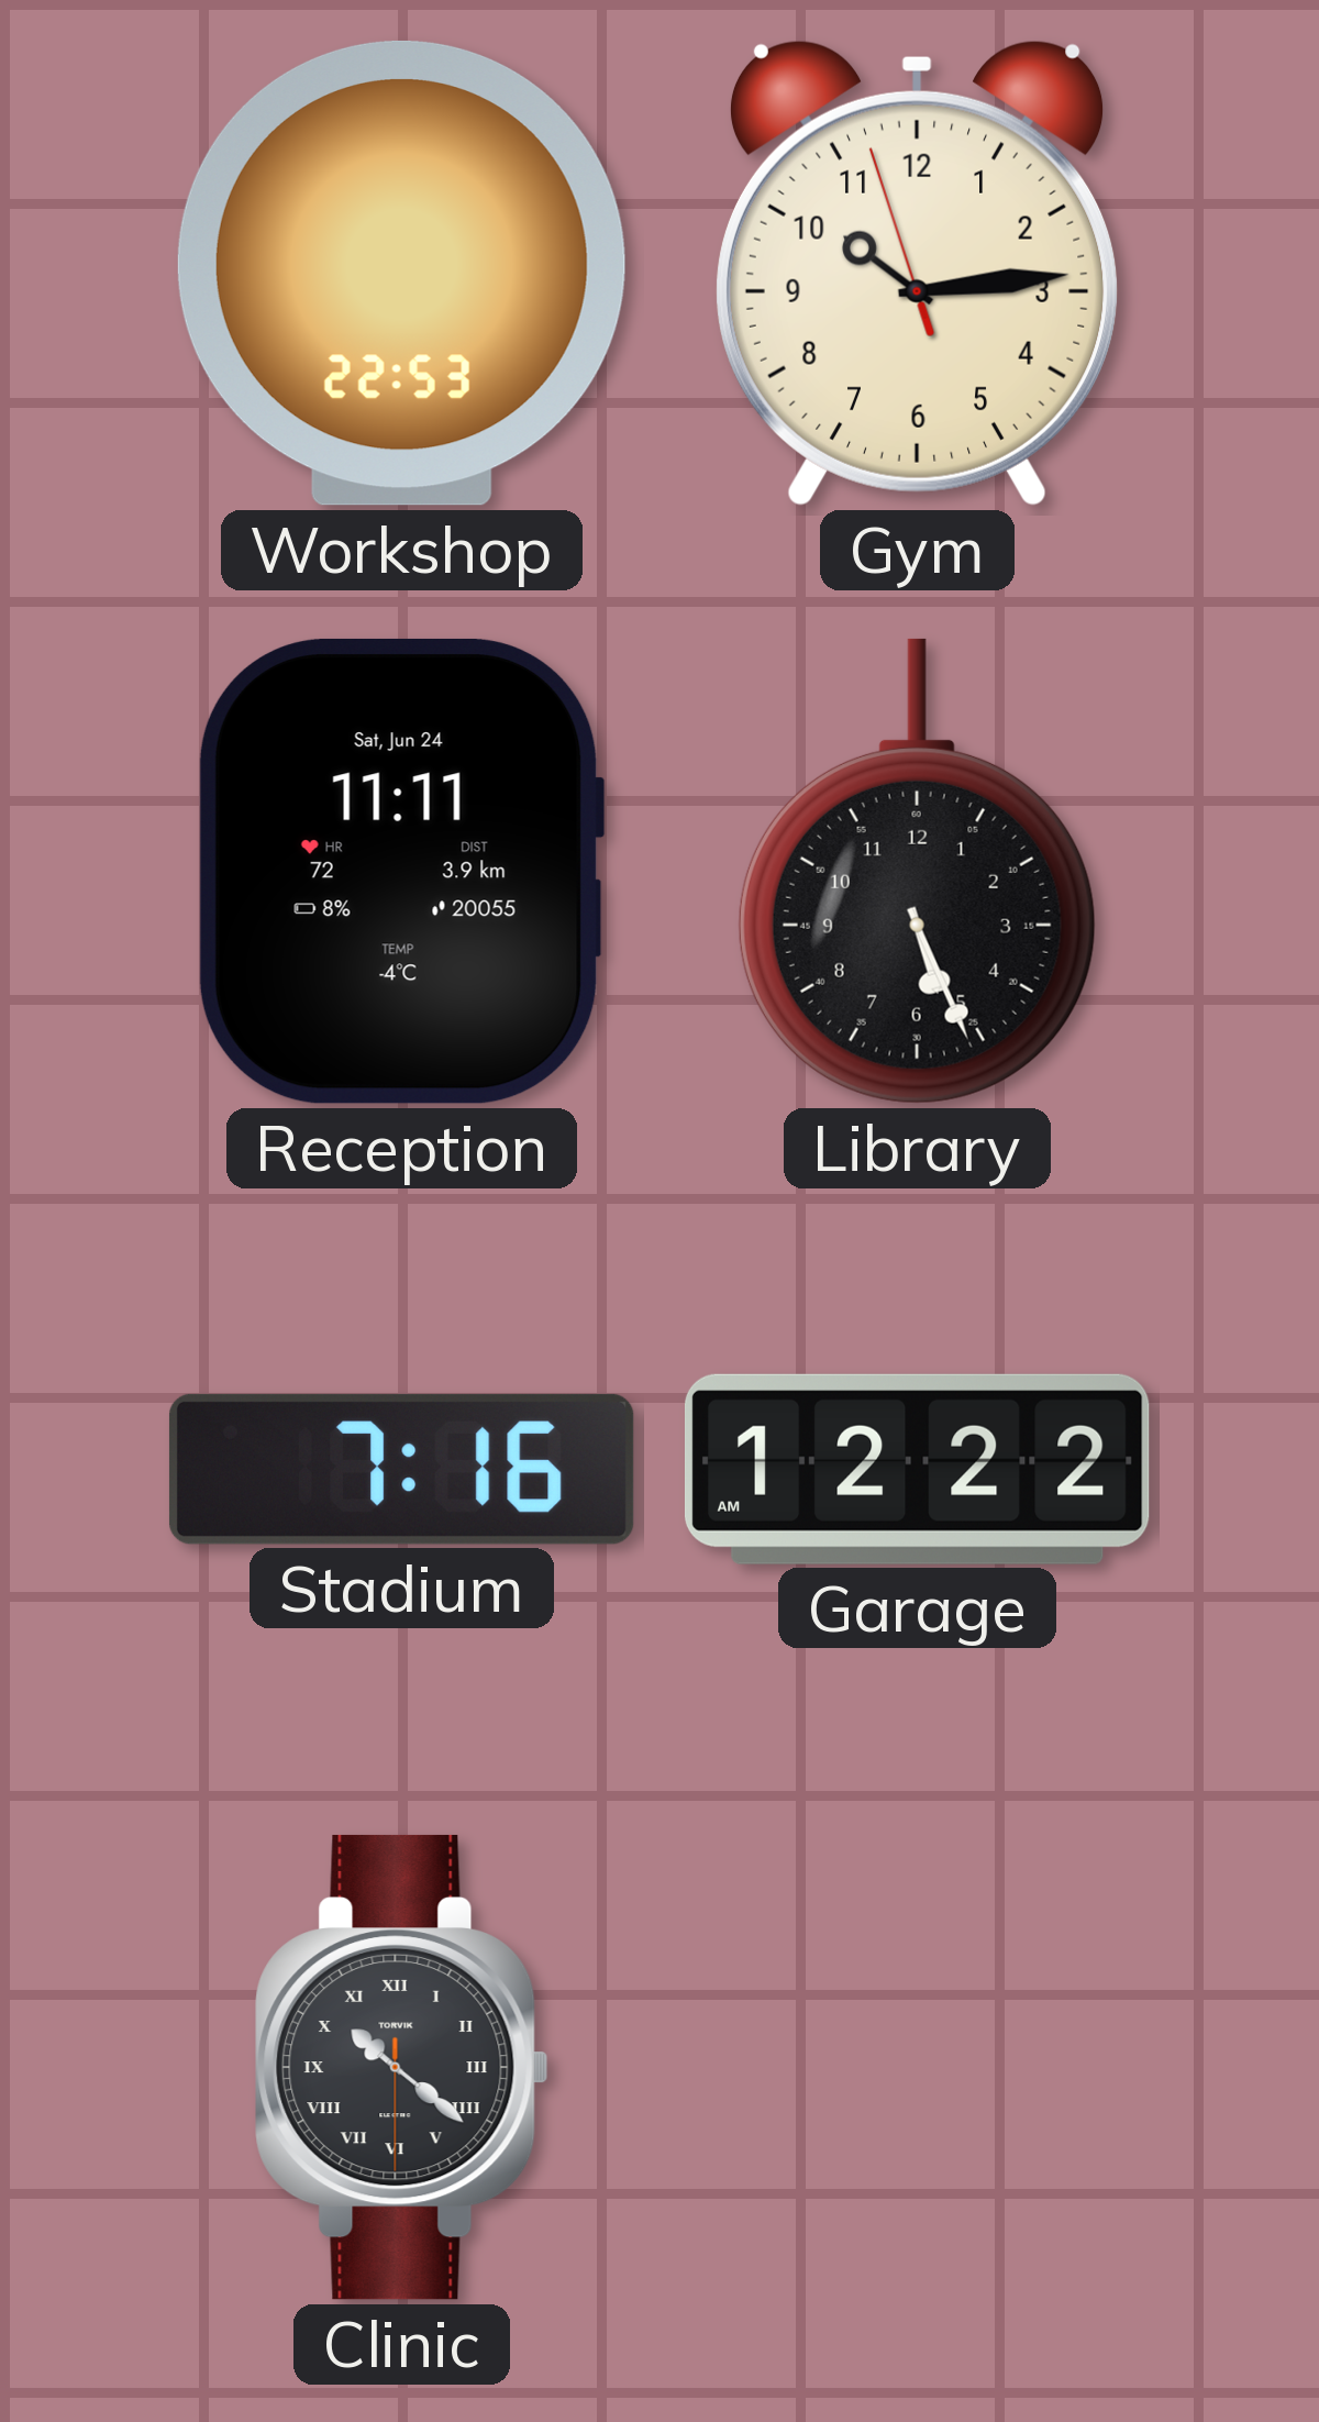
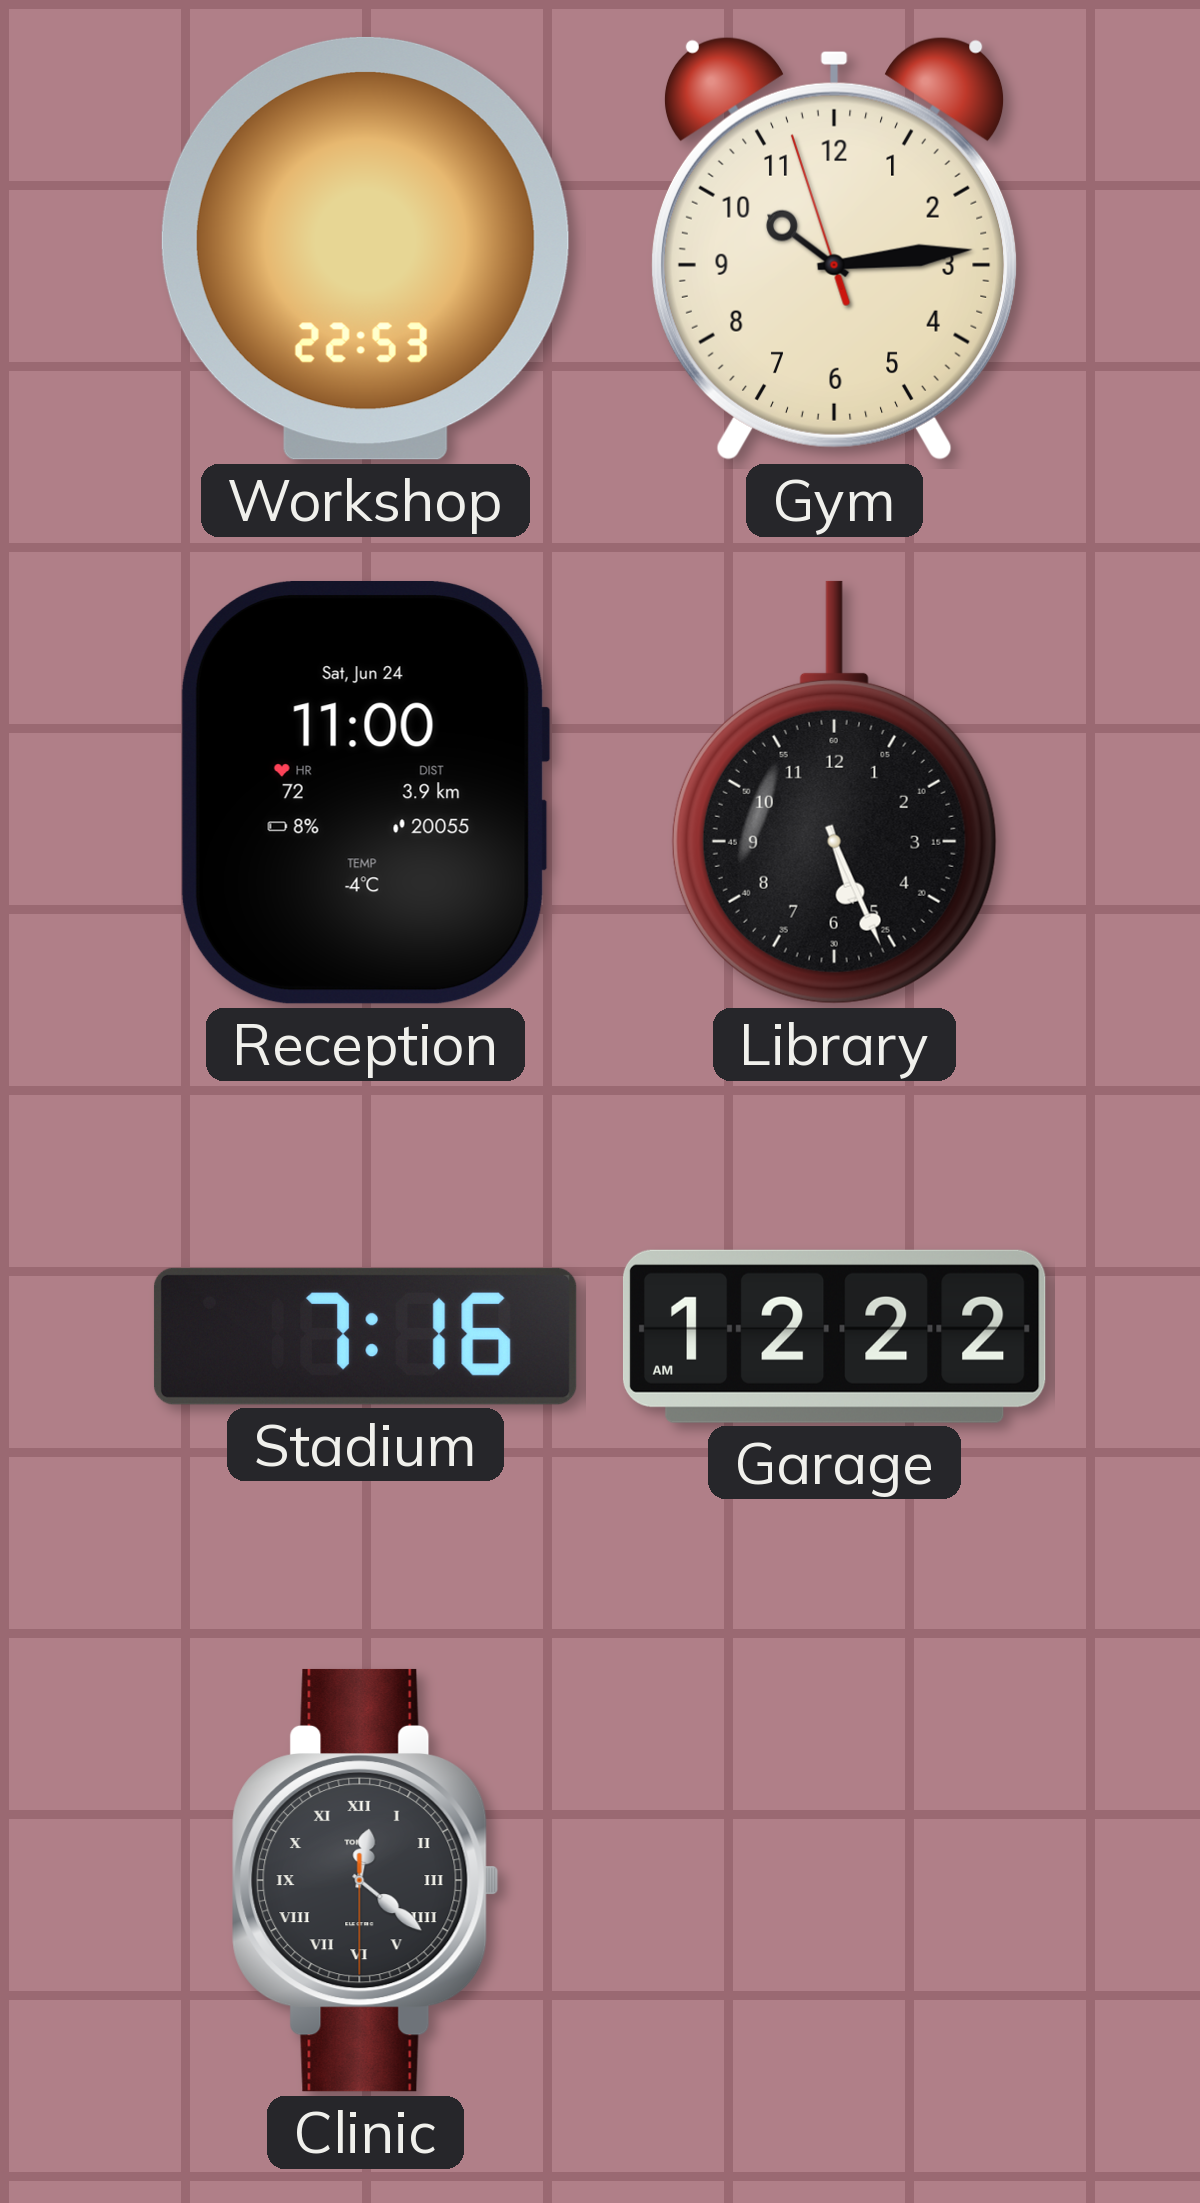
Reception: 11:11 -> 11:00 (365, 792)
Clinic: 10:21 -> 12:21 (366, 1880)
